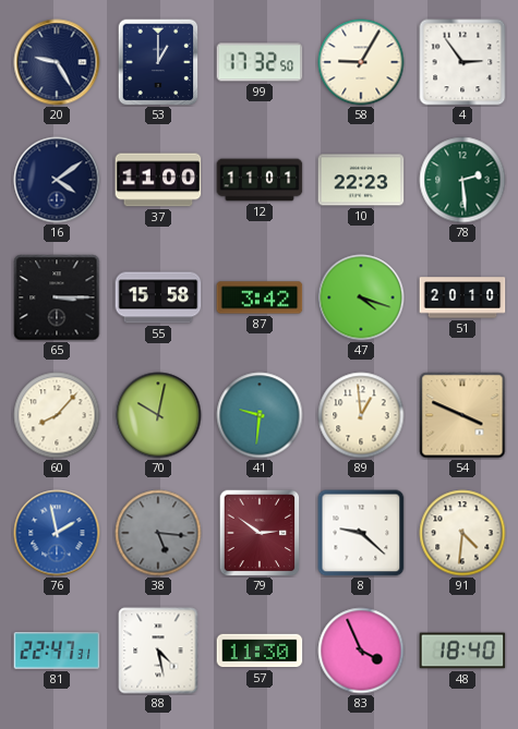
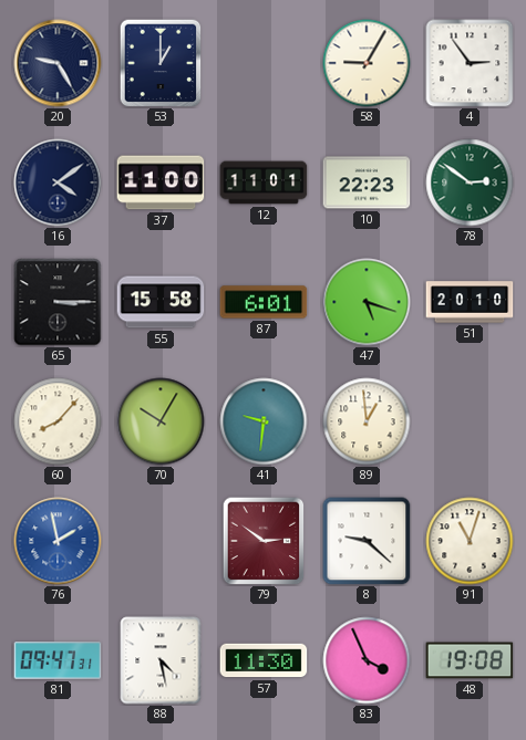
99: 17:32 -> none (260, 62)
78: 2:29 -> 2:51 (470, 183)
87: 3:42 -> 6:01 (264, 302)
47: 4:18 -> 5:18 (367, 302)
70: 10:02 -> 10:05 (161, 421)
54: 3:49 -> none (462, 415)
38: 5:16 -> none (158, 533)
91: 4:31 -> 11:03 (470, 541)
81: 22:47 -> 09:47 (58, 660)
48: 18:40 -> 19:08 (470, 660)
